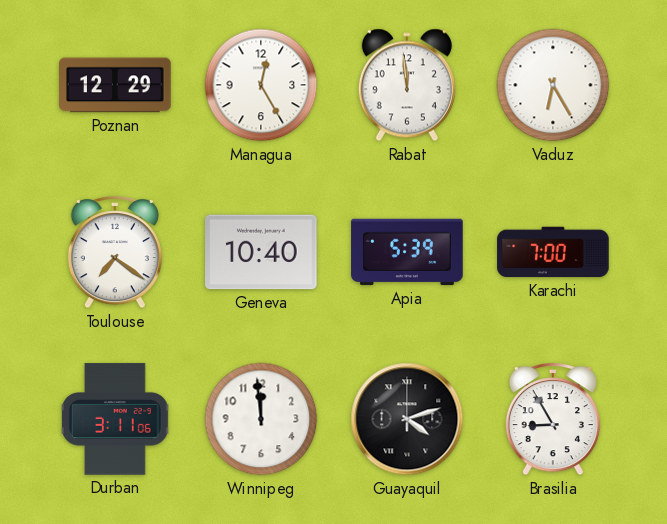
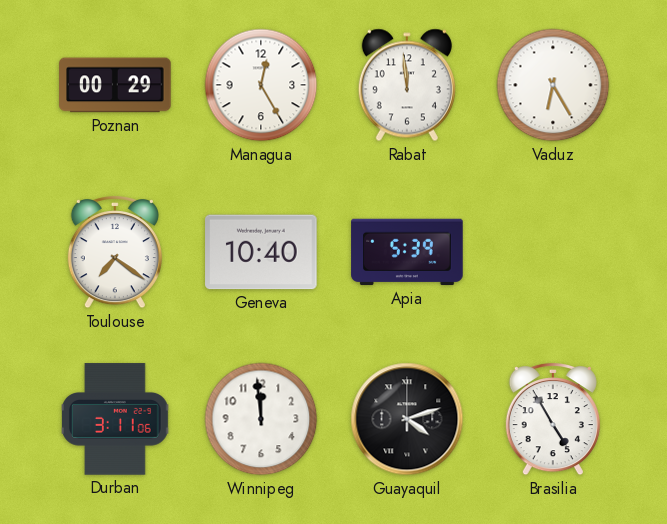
Poznan: 12:29 -> 00:29 (115, 85)
Karachi: 7:00 -> none (553, 252)
Brasilia: 8:55 -> 4:55 (553, 420)
